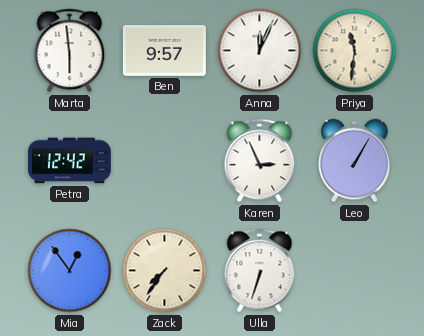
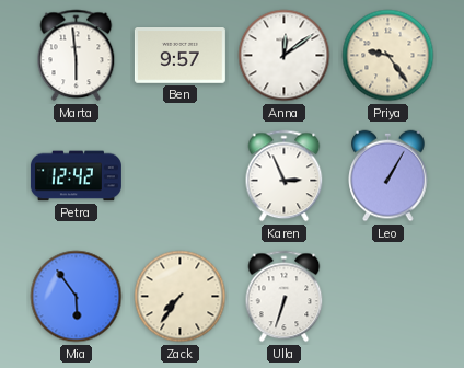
Anna: 12:04 -> 12:09 (285, 56)
Priya: 11:31 -> 9:24 (388, 56)
Mia: 12:54 -> 5:54 (77, 297)
